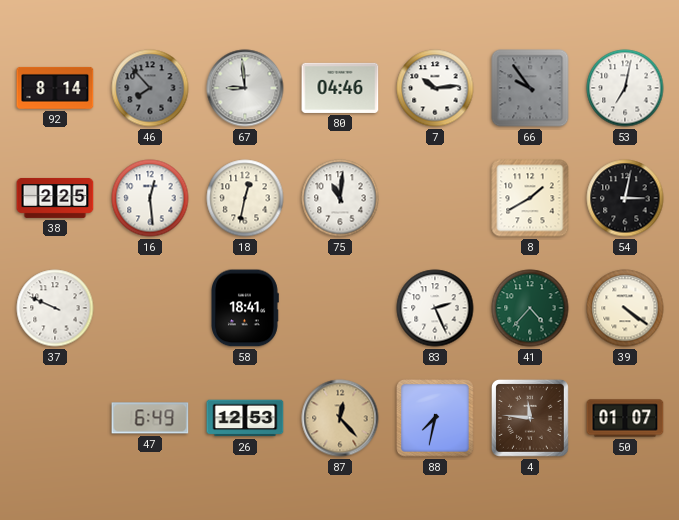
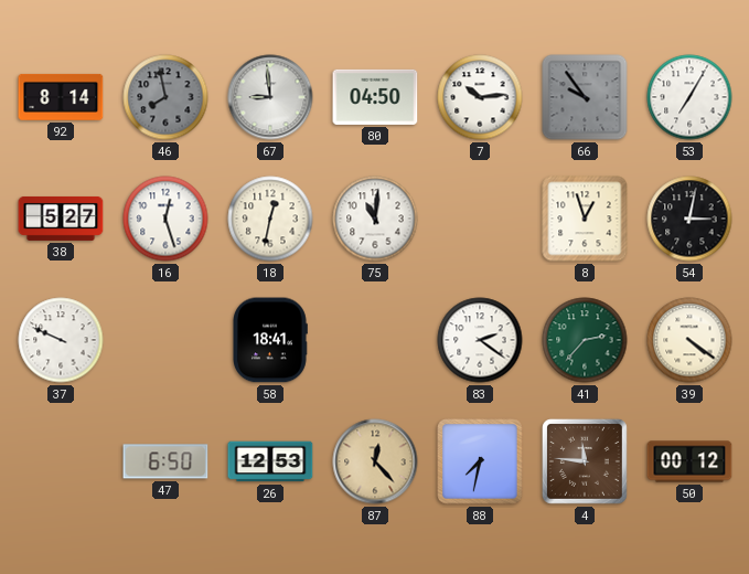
46: 7:53 -> 7:58 (165, 97)
80: 04:46 -> 04:50 (375, 97)
53: 7:02 -> 7:05 (689, 97)
38: 2:25 -> 5:27 (61, 219)
16: 12:29 -> 12:27 (165, 219)
8: 1:40 -> 12:57 (585, 219)
83: 2:26 -> 2:21 (480, 340)
41: 4:37 -> 2:37 (585, 340)
47: 6:49 -> 6:50 (165, 461)
50: 01:07 -> 00:12 (689, 461)
